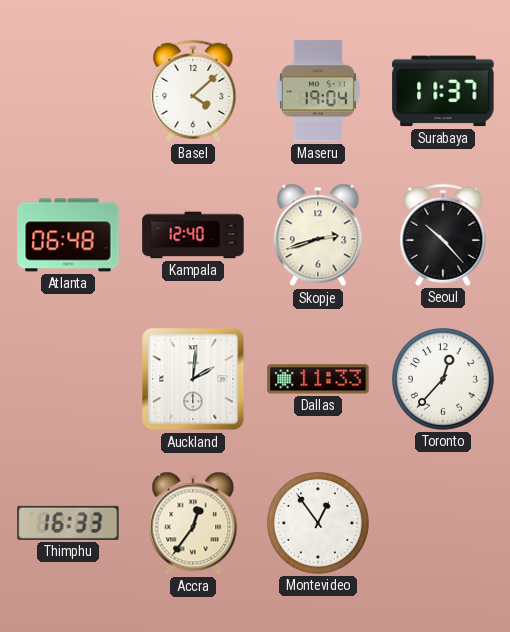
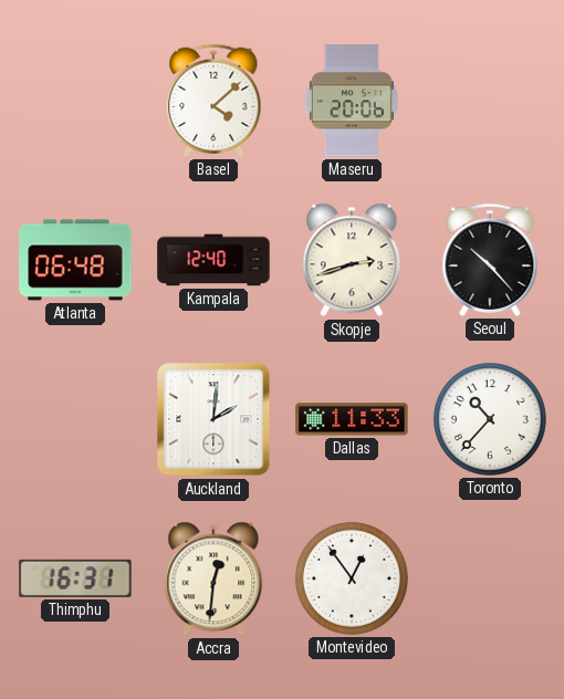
Maseru: 19:04 -> 20:06 (352, 101)
Surabaya: 11:37 -> none (443, 91)
Toronto: 12:37 -> 10:37 (490, 419)
Thimphu: 16:33 -> 16:31 (75, 578)
Accra: 12:36 -> 12:31 (213, 578)
